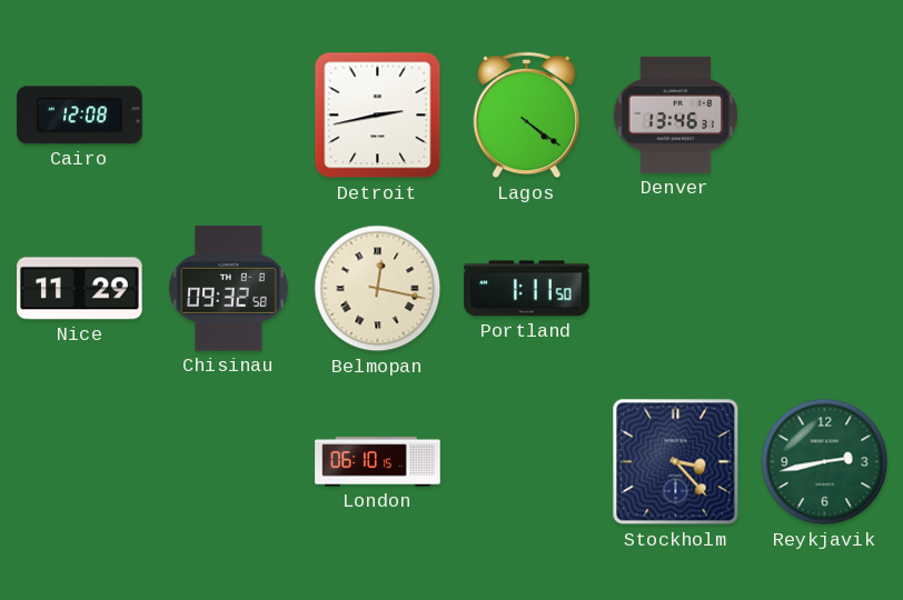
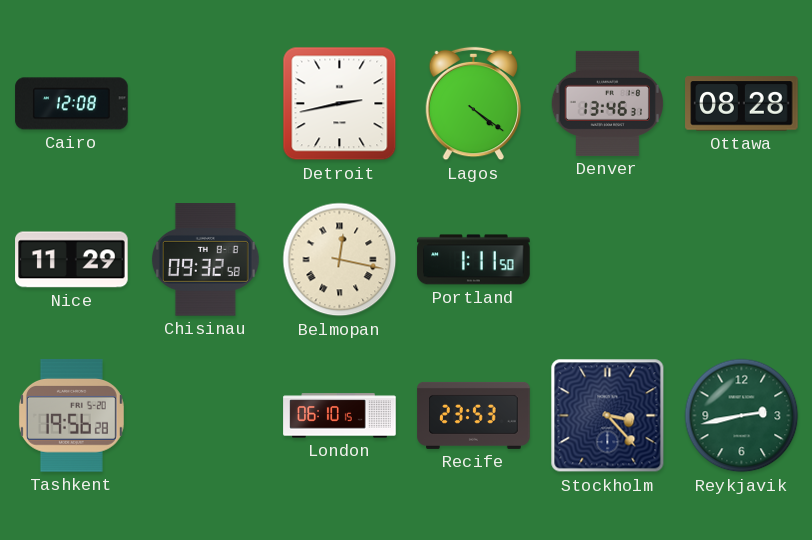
Ottawa: none -> 08:28 (742, 104)
Tashkent: none -> 19:56 (71, 416)
Recife: none -> 23:53 (474, 415)
